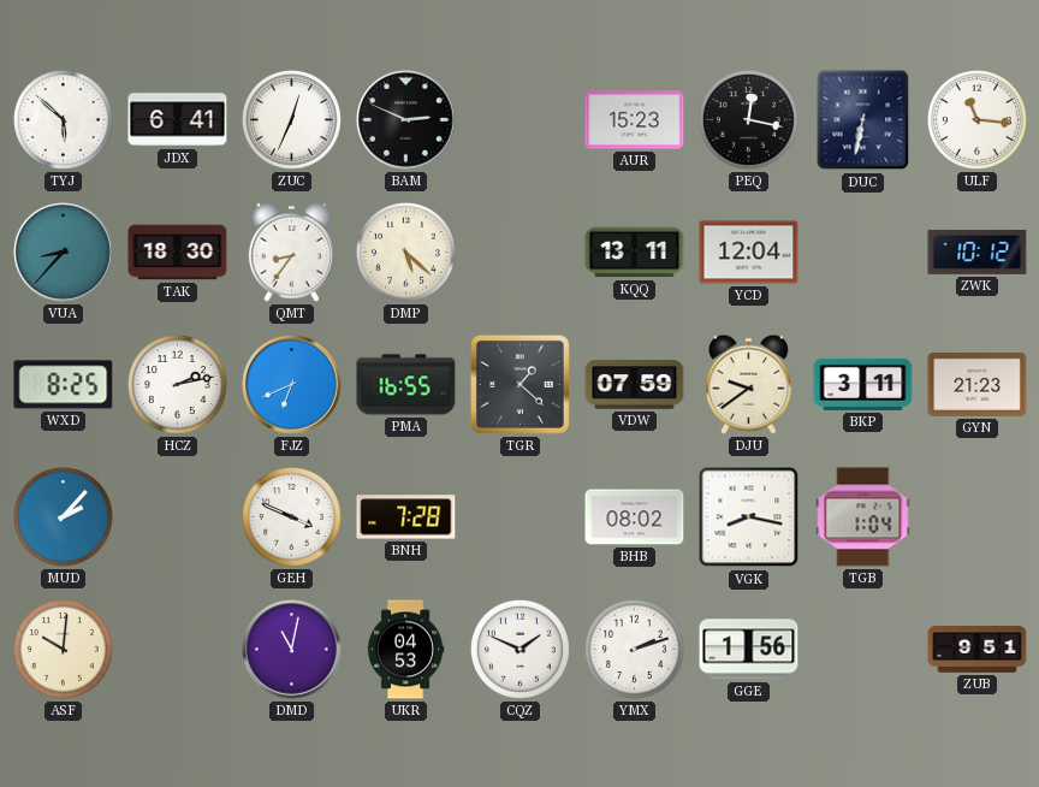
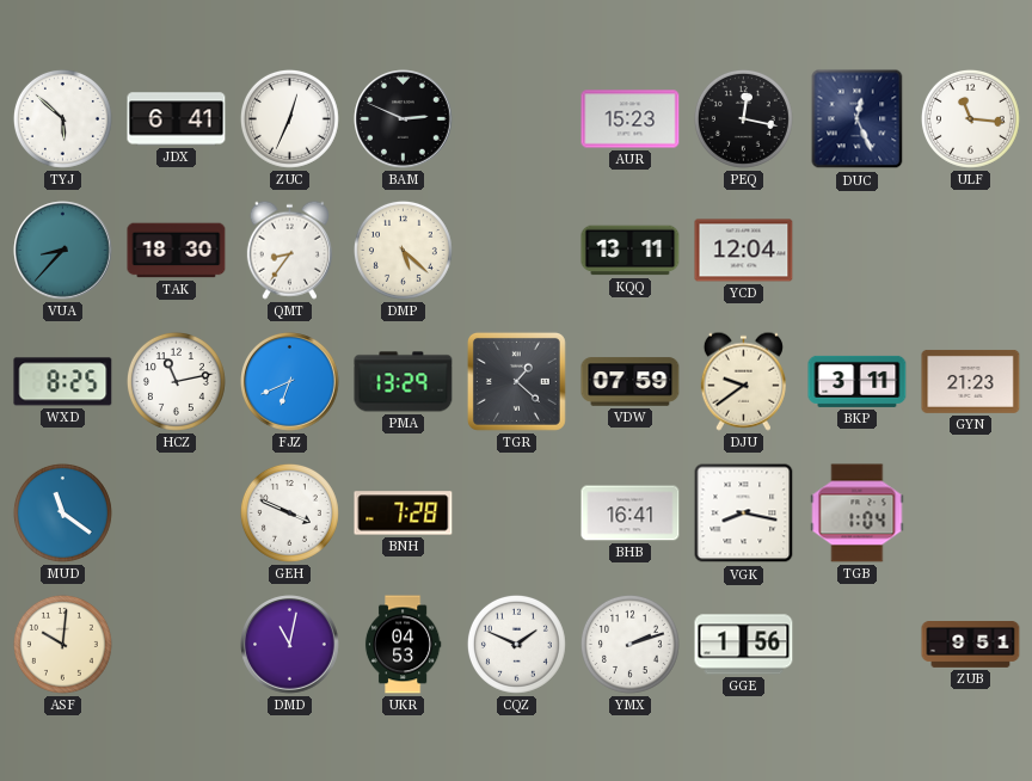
DUC: 6:32 -> 12:26 (858, 119)
ZWK: 10:12 -> none (978, 252)
HCZ: 2:13 -> 11:13 (176, 381)
PMA: 16:55 -> 13:29 (404, 382)
MUD: 2:07 -> 11:21 (62, 512)
BHB: 08:02 -> 16:41 (631, 514)
